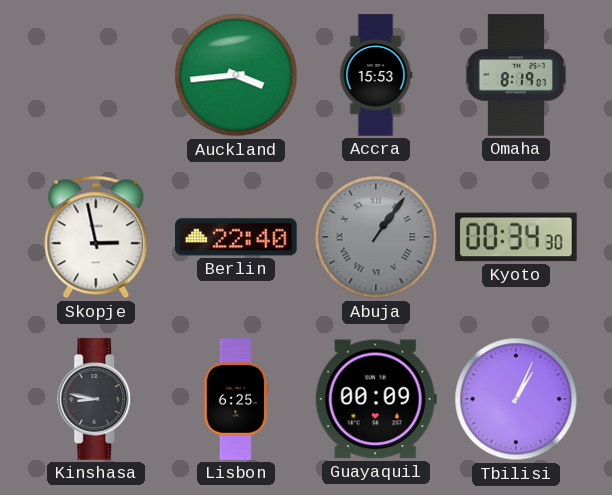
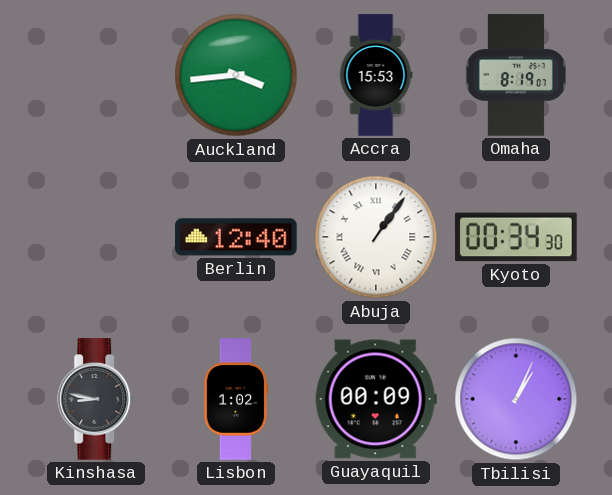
Skopje: 2:58 -> none (96, 237)
Berlin: 22:40 -> 12:40 (236, 237)
Abuja dial: grey -> white (376, 237)
Lisbon: 6:25 -> 1:02 (236, 399)
